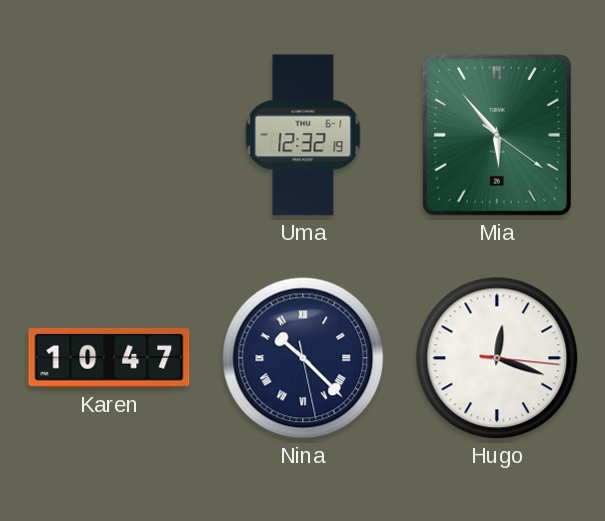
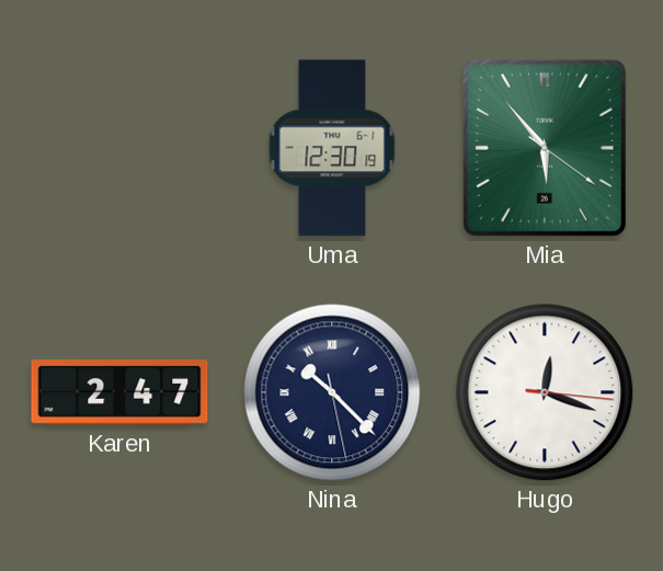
Uma: 12:32 -> 12:30 (332, 148)
Karen: 10:47 -> 2:47 (119, 392)
